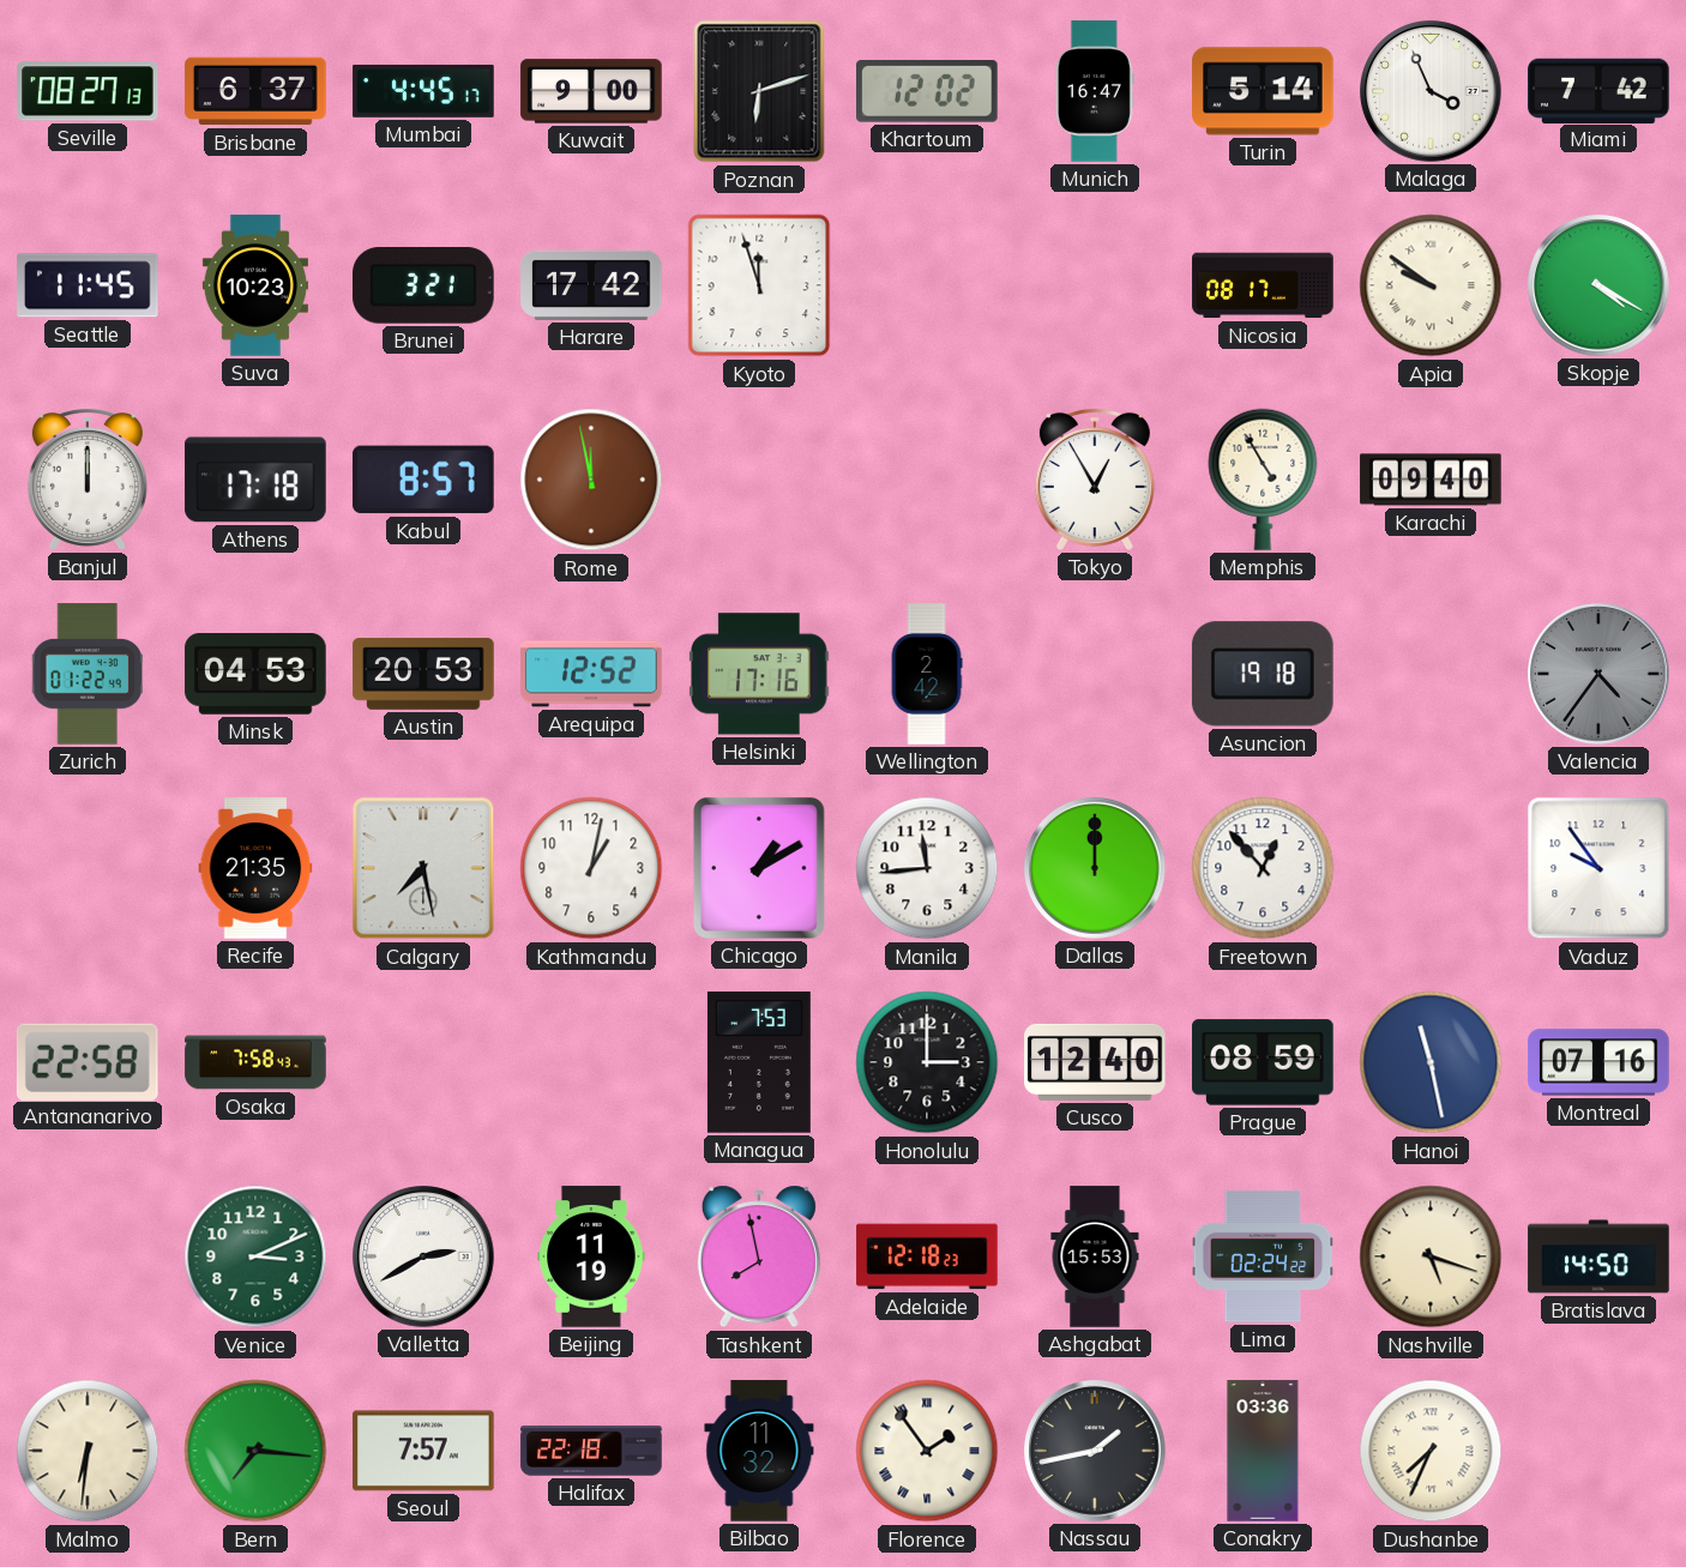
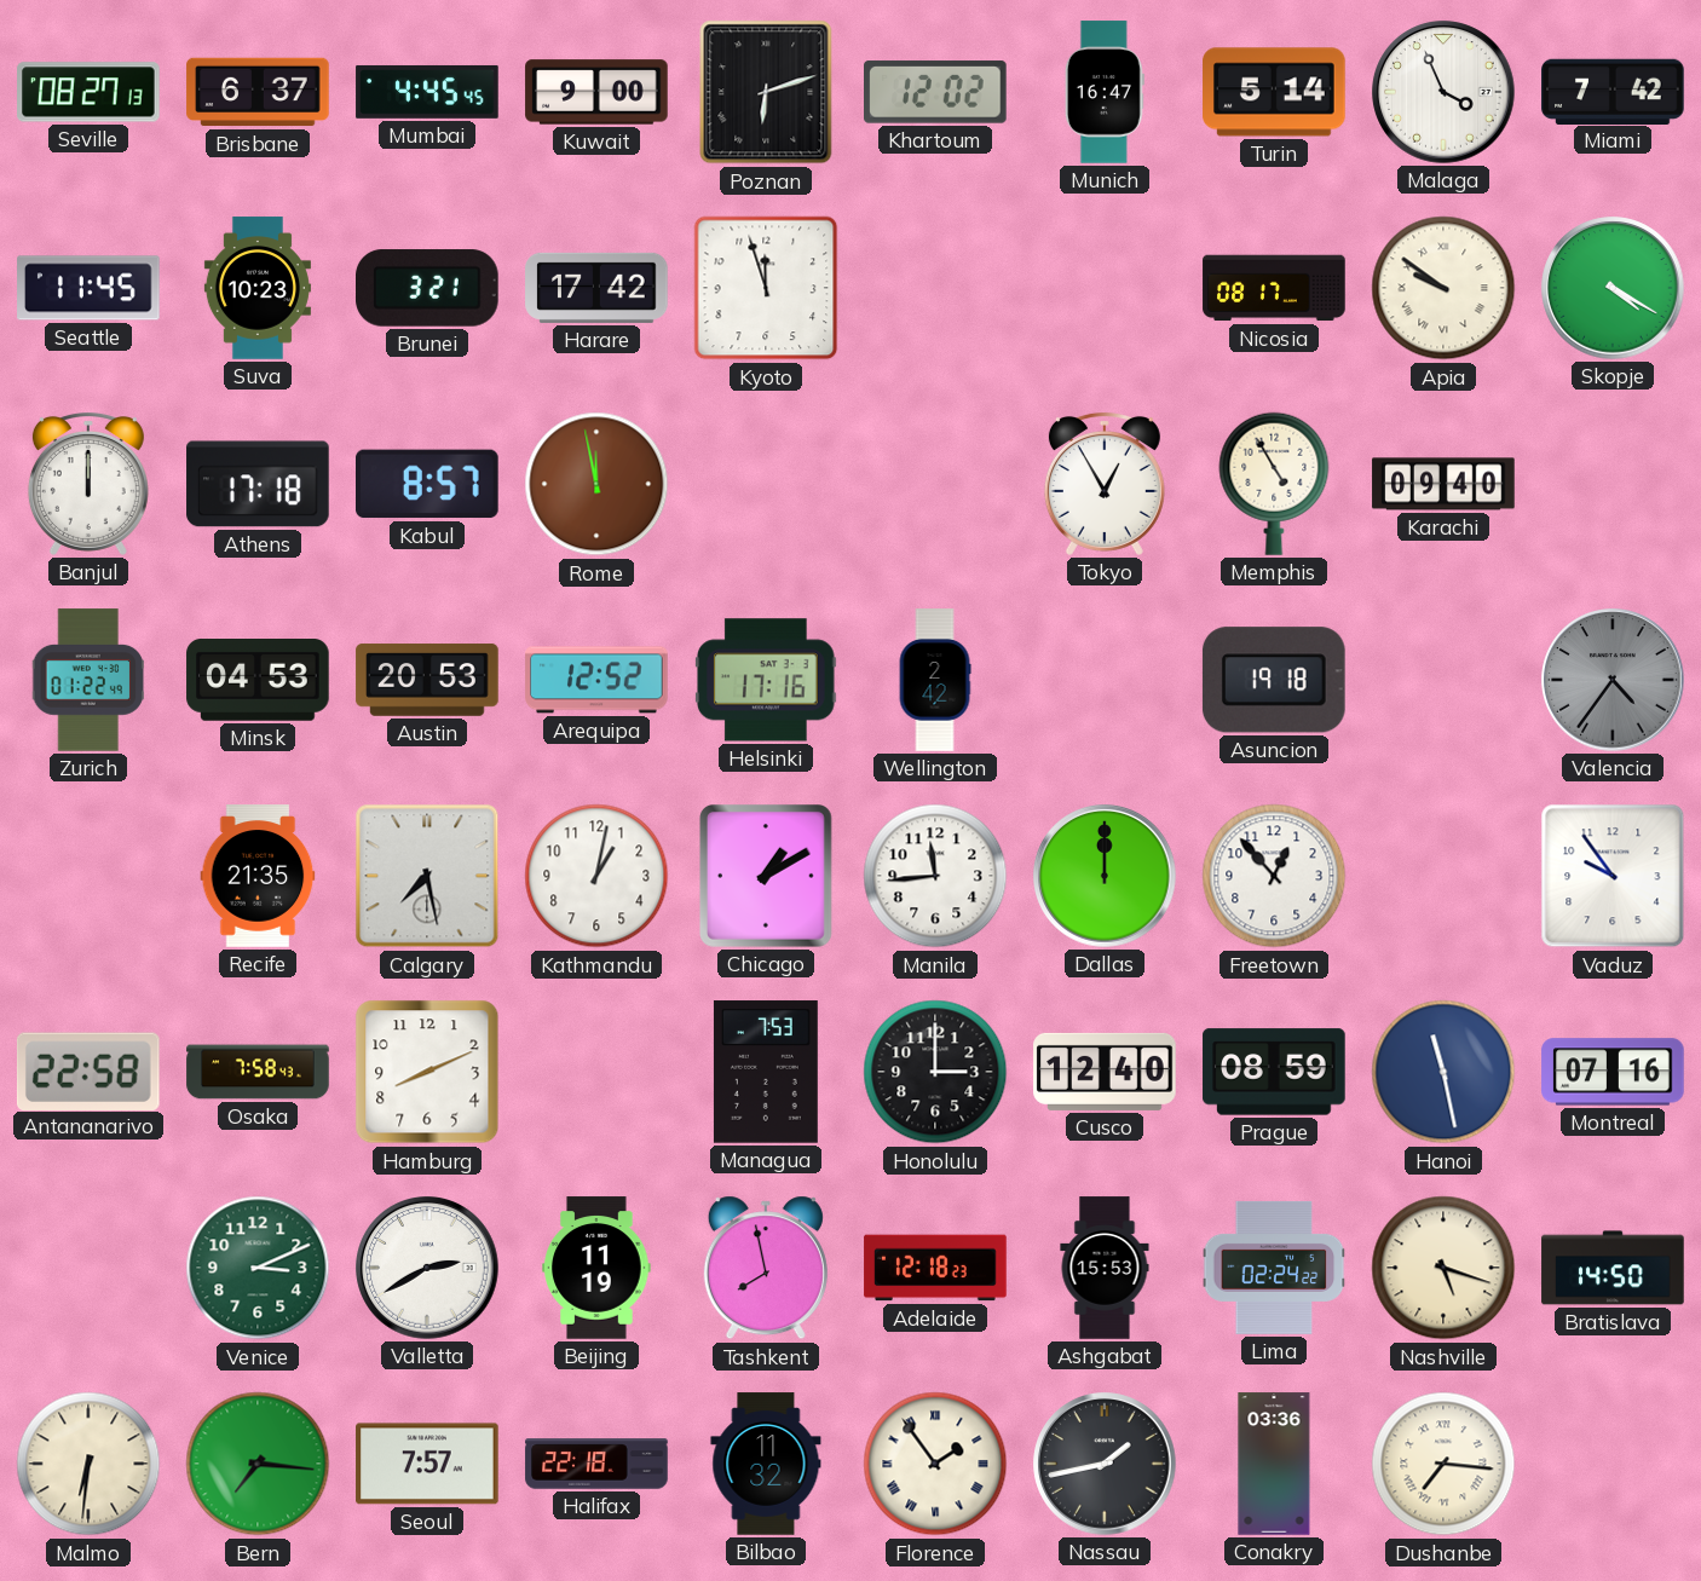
Mumbai: 4:45:17 -> 4:45:45 (427, 92)
Hamburg: none -> 8:11 (427, 1072)
Dushanbe: 7:34 -> 7:16 (1443, 1464)
